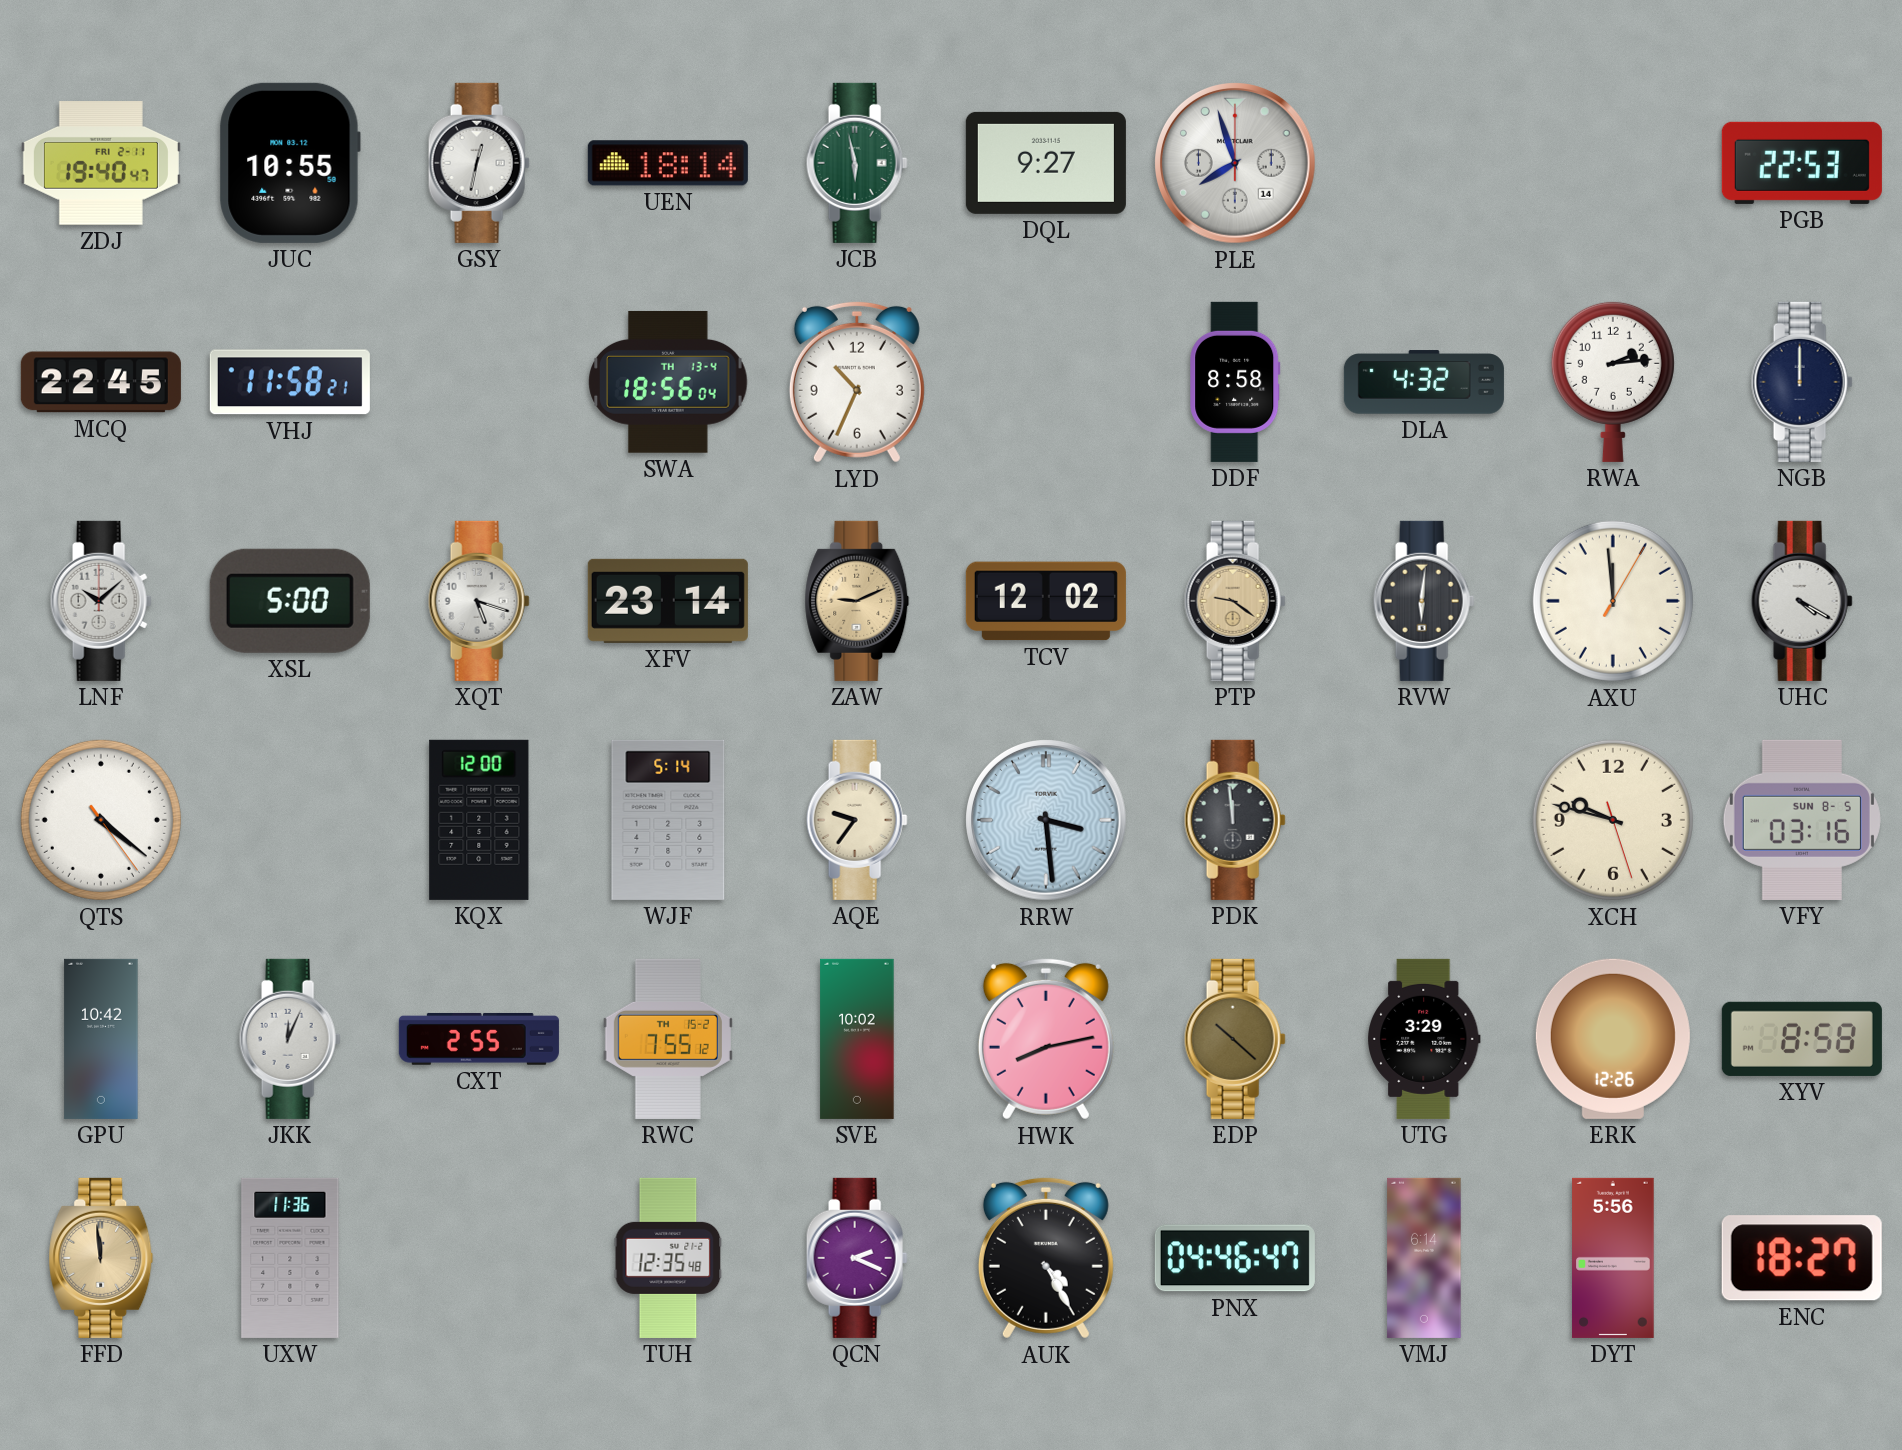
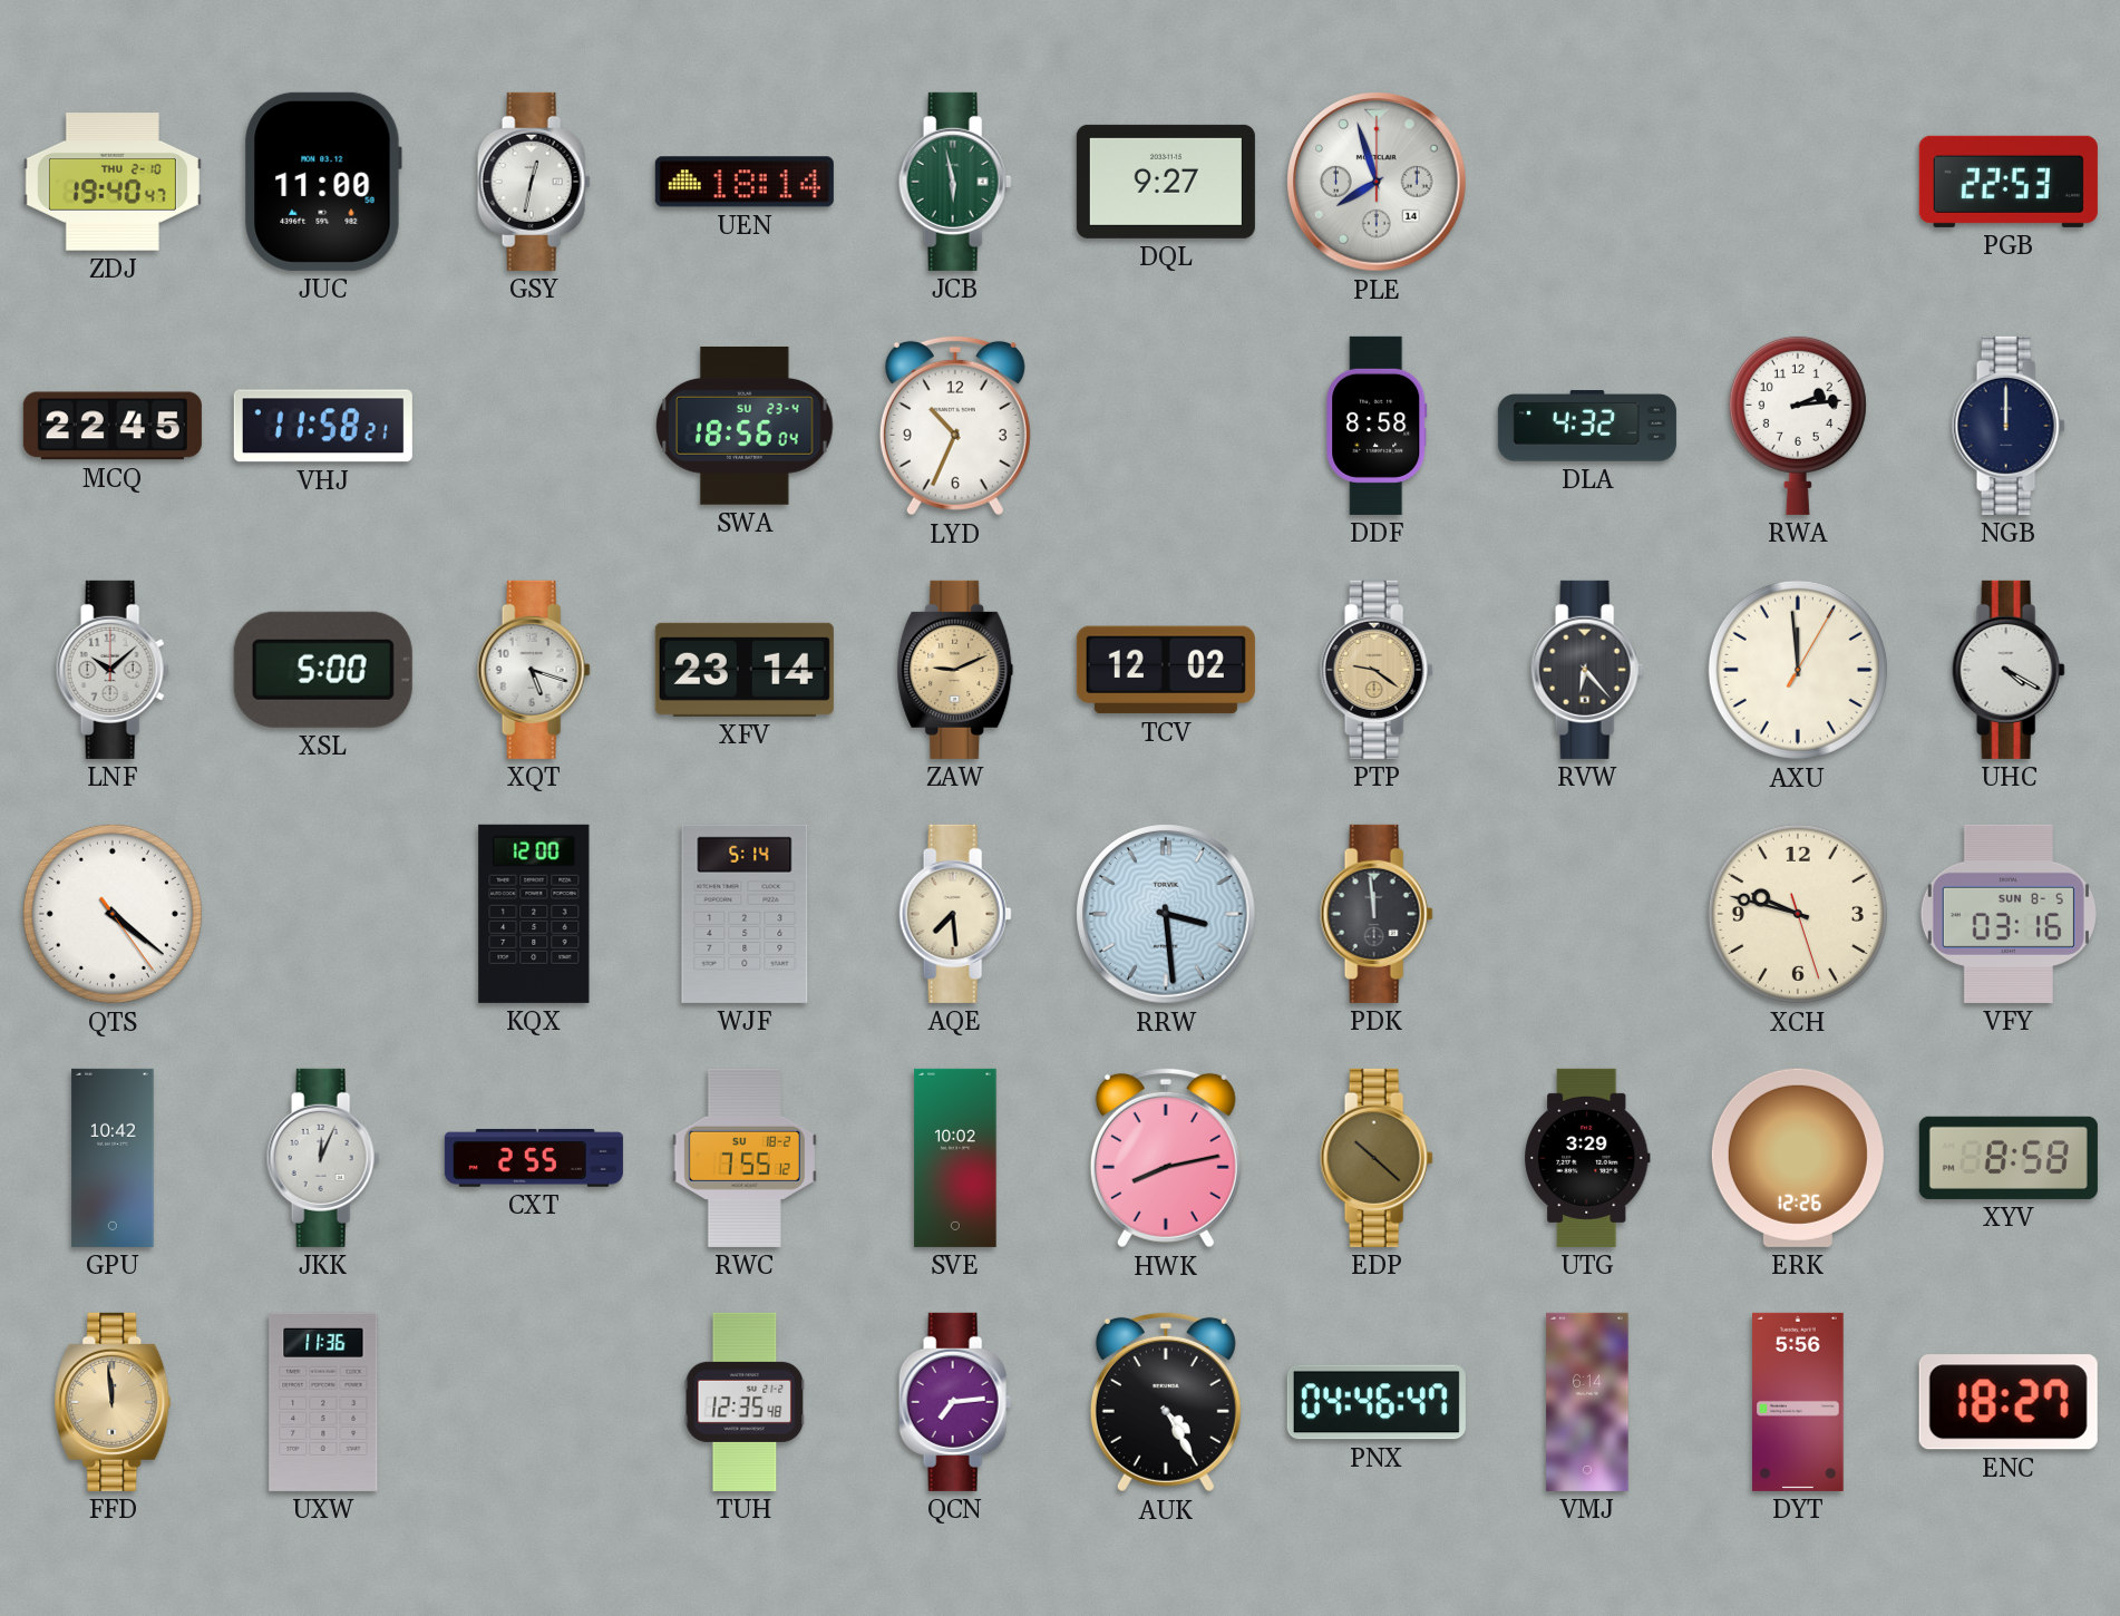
ZDJ date: FRI 2-11 -> THU 2-10 (113, 183)
JUC: 10:55 -> 11:00 (323, 182)
SWA date: TH 13-4 -> SU 23-4 (745, 426)
RVW: 6:01 -> 6:23 (1587, 670)
AQE: 9:36 -> 7:29 (955, 914)
RWC date: TH 15-2 -> SU 18-2 (745, 1158)
QCN: 2:19 -> 7:14 (955, 1402)
